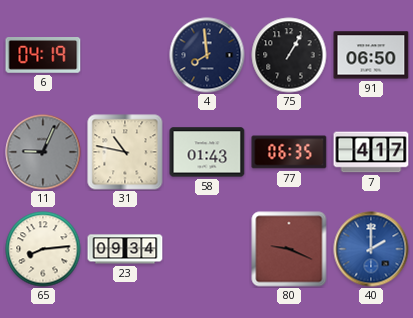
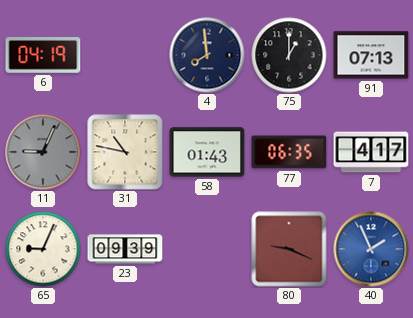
75: 1:05 -> 1:00 (289, 55)
91: 06:50 -> 07:13 (371, 55)
65: 8:14 -> 9:04 (43, 249)
23: 09:34 -> 09:39 (125, 249)
40: 2:00 -> 1:56 (371, 249)
